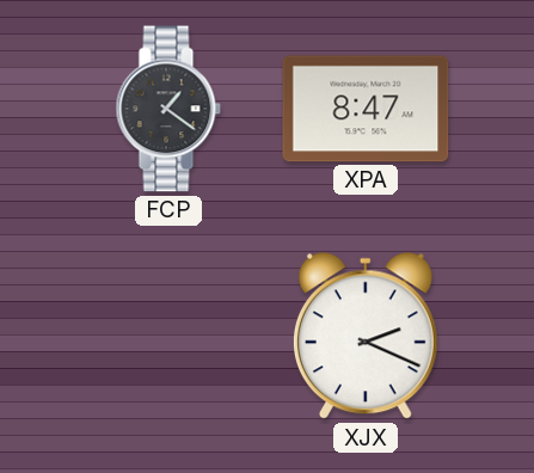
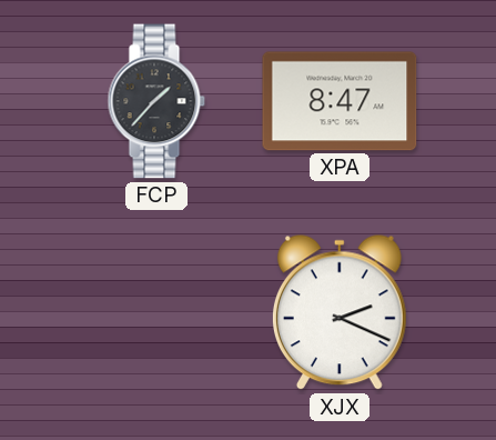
FCP: 1:21 -> 1:37 (156, 101)
